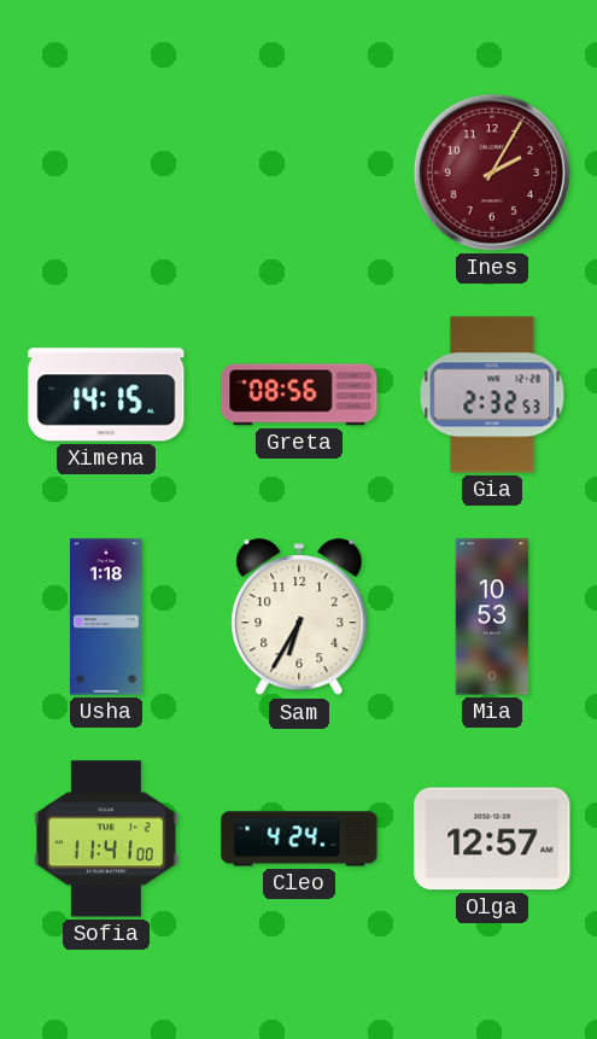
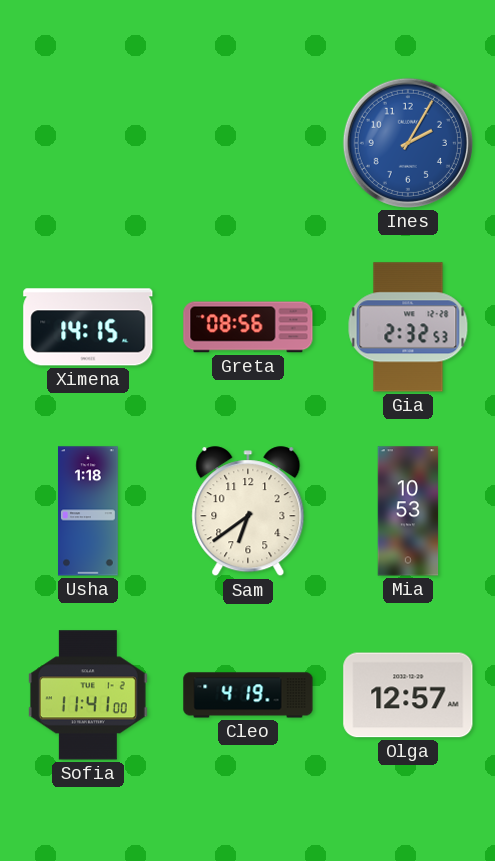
Ines dial: burgundy -> blue (408, 143)
Sam: 6:35 -> 6:39 (248, 512)
Cleo: 4:24 -> 4:19 (248, 695)
